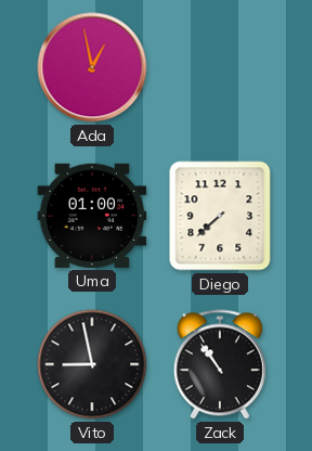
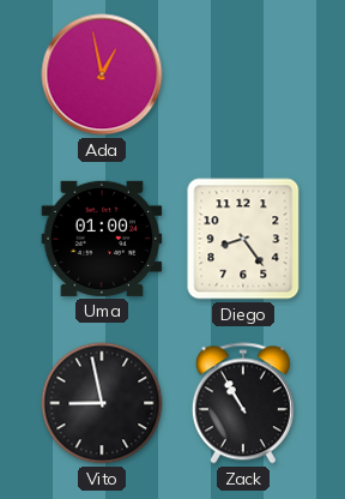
Diego: 7:38 -> 8:24 (243, 239)
Zack: 10:54 -> 10:55 (243, 403)
